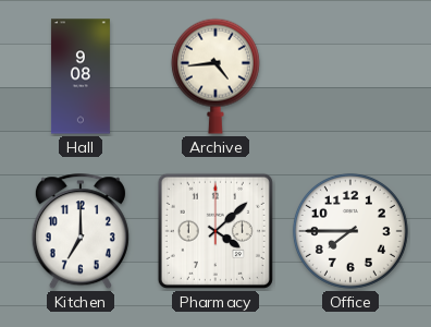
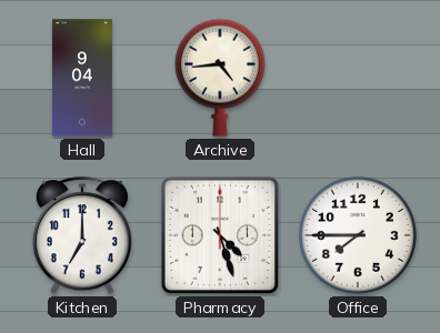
Hall: 9:08 -> 9:04 (82, 78)
Pharmacy: 4:08 -> 4:27 (220, 235)
